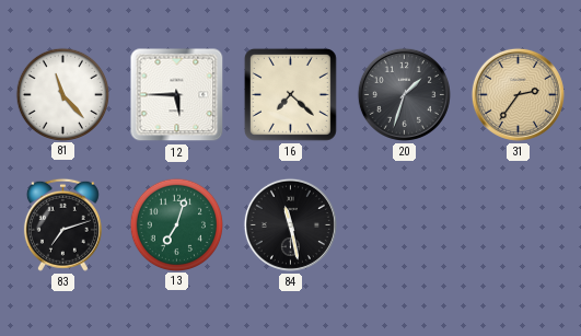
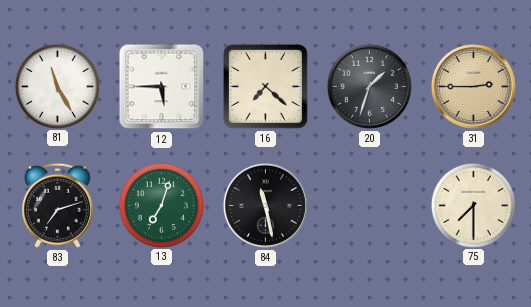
81: 11:23 -> 11:25 (57, 86)
31: 2:36 -> 2:45 (473, 86)
75: none -> 7:30 (473, 205)
